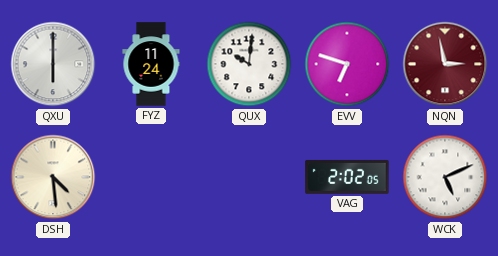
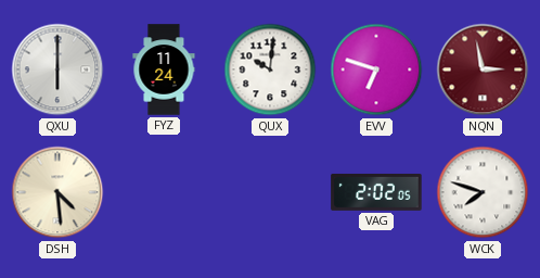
WCK: 5:11 -> 7:48 (483, 192)
